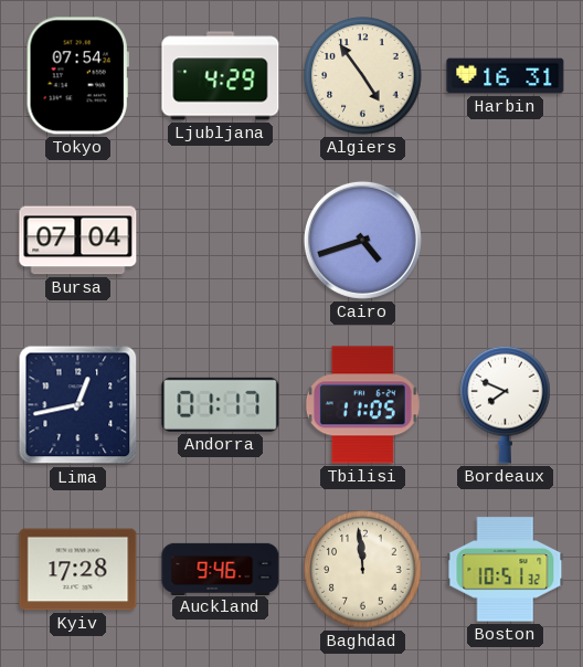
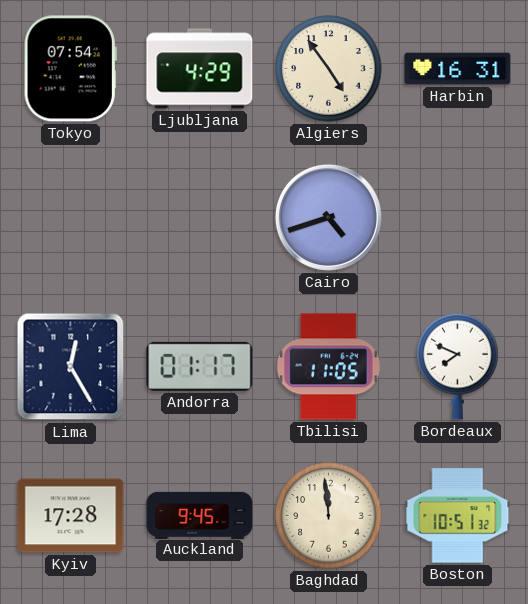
Bursa: 07:04 -> none (78, 241)
Lima: 12:43 -> 12:25 (71, 367)
Auckland: 9:46 -> 9:45 (200, 515)
